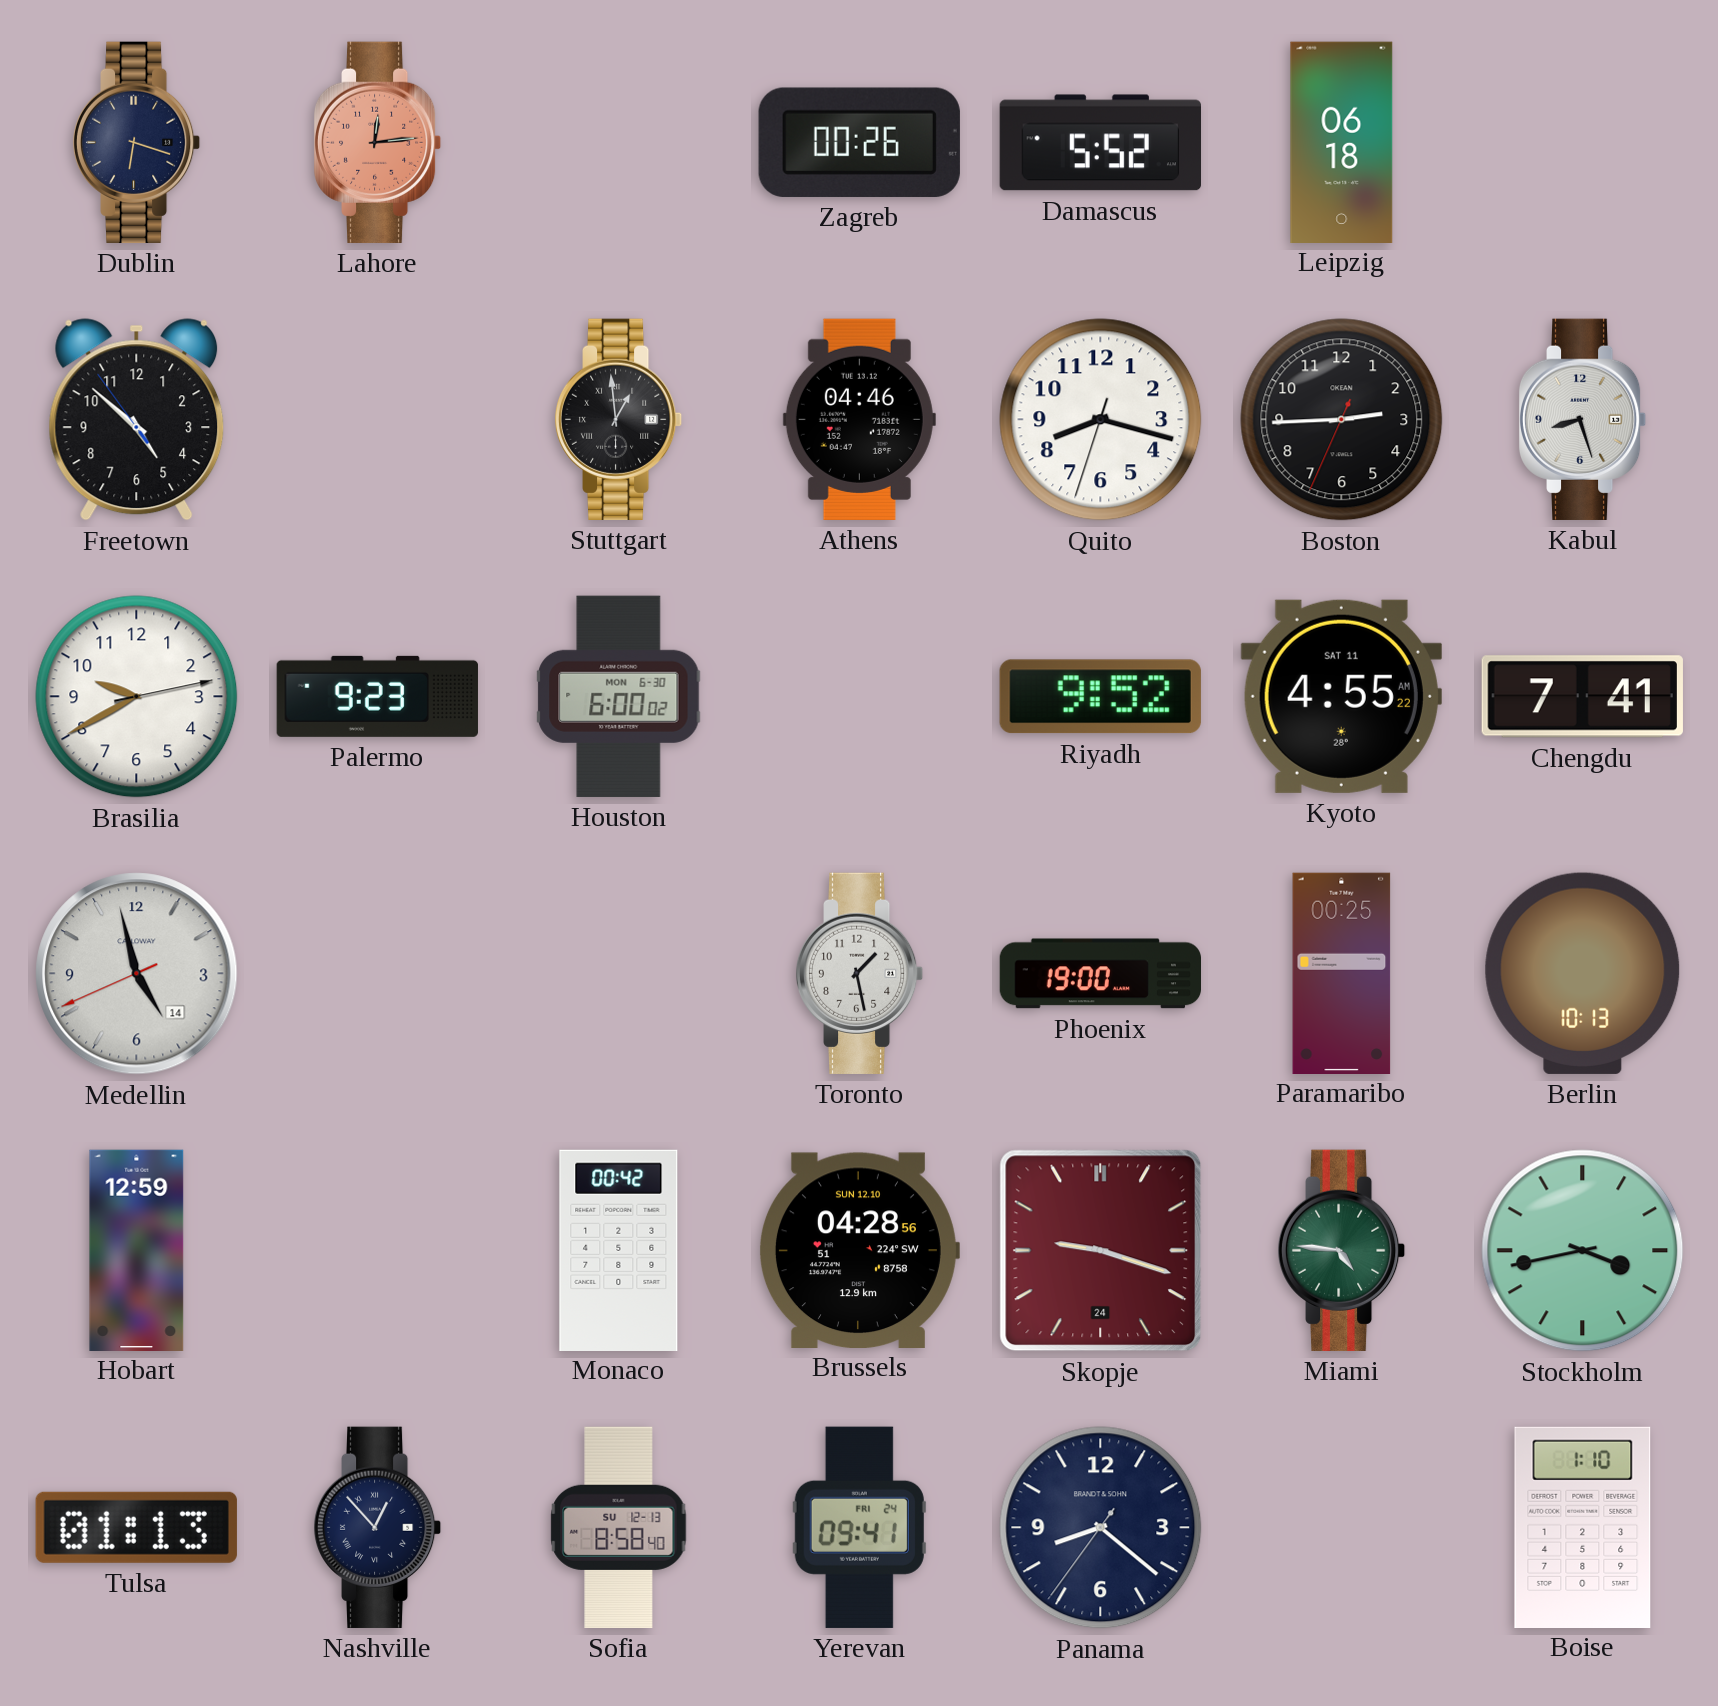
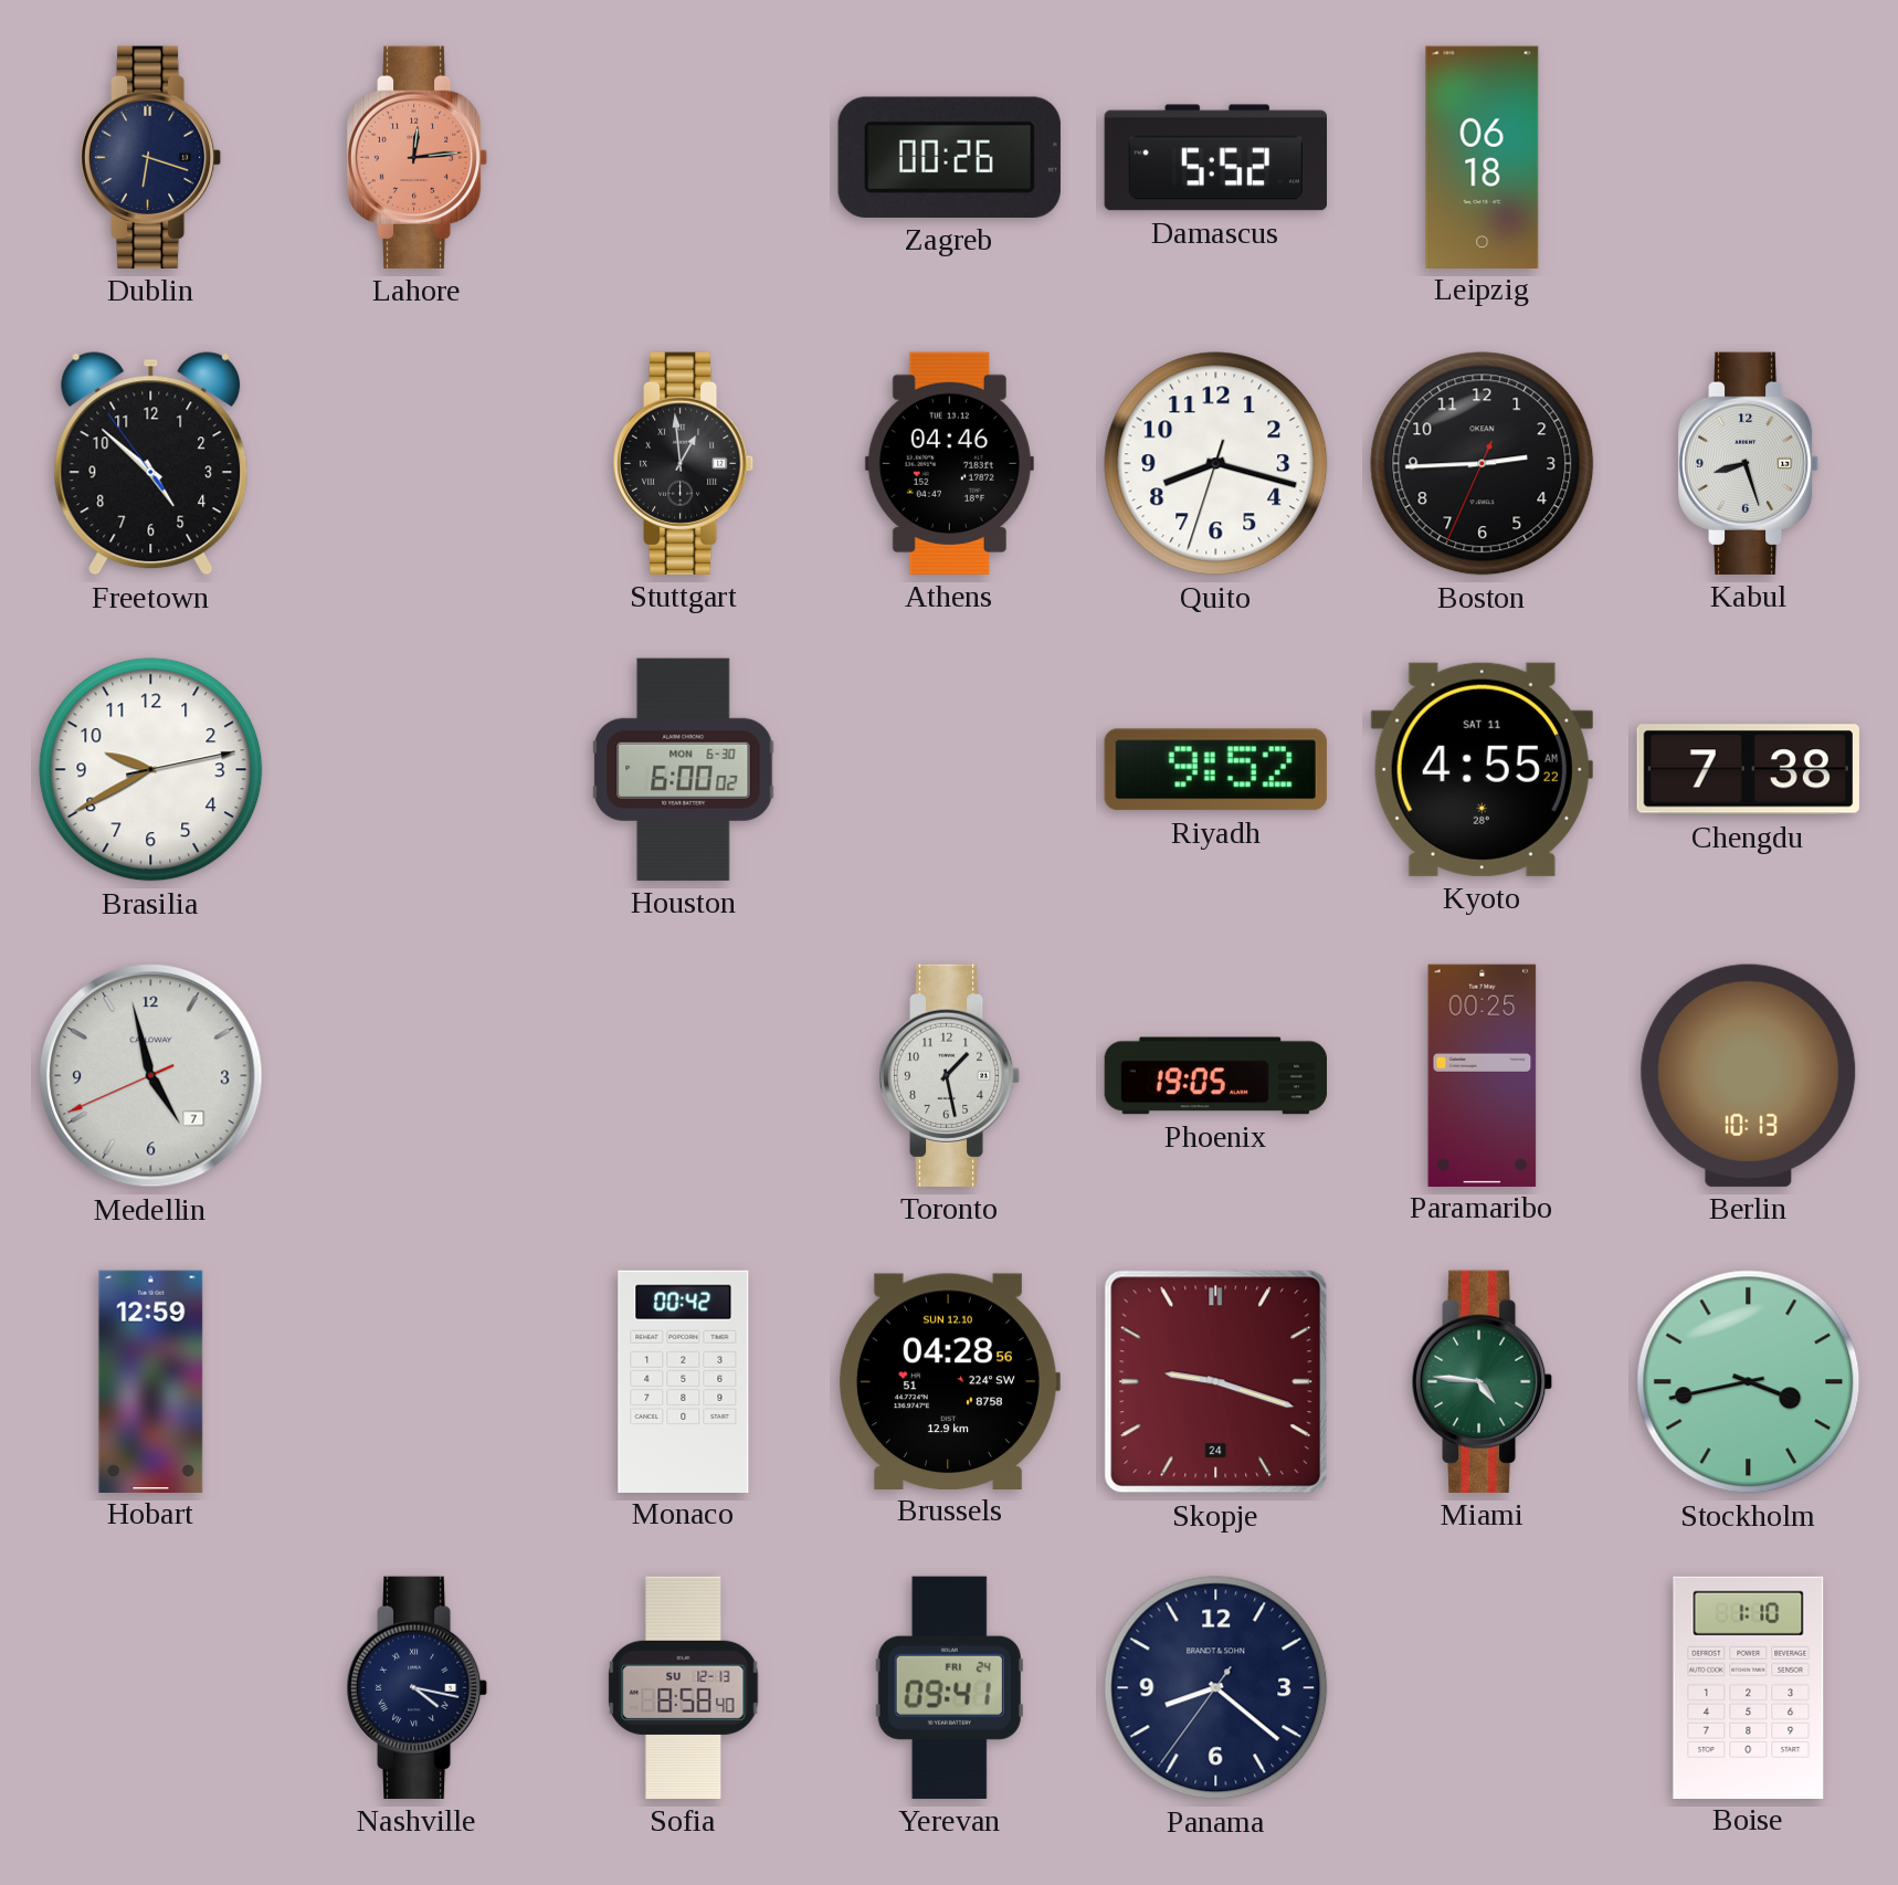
Palermo: 9:23 -> none (377, 696)
Chengdu: 7:41 -> 7:38 (1748, 770)
Medellin date: 14 -> 7 (151, 1076)
Phoenix: 19:00 -> 19:05 (1215, 1076)
Tulsa: 01:13 -> none (136, 1527)
Nashville: 12:53 -> 4:17 (418, 1687)
